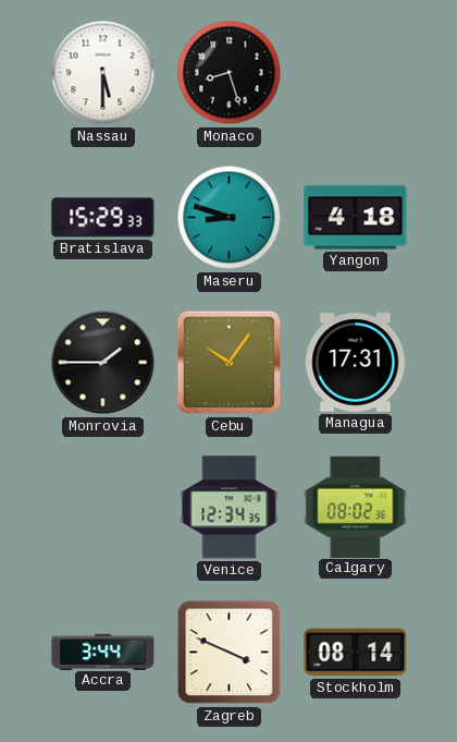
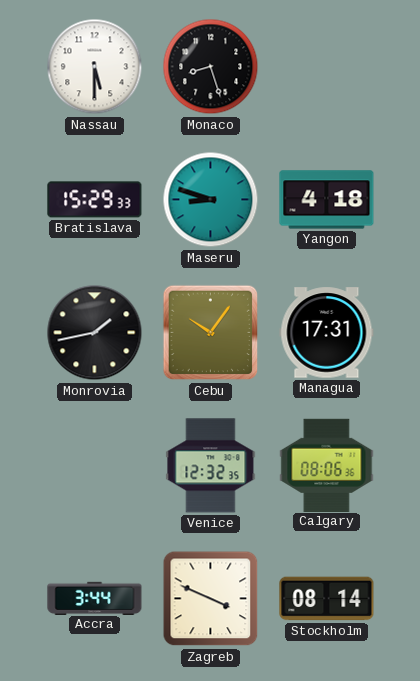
Monrovia: 1:45 -> 1:43 (95, 333)
Venice: 12:34 -> 12:32 (211, 466)
Calgary: 08:02 -> 08:06 (327, 465)
